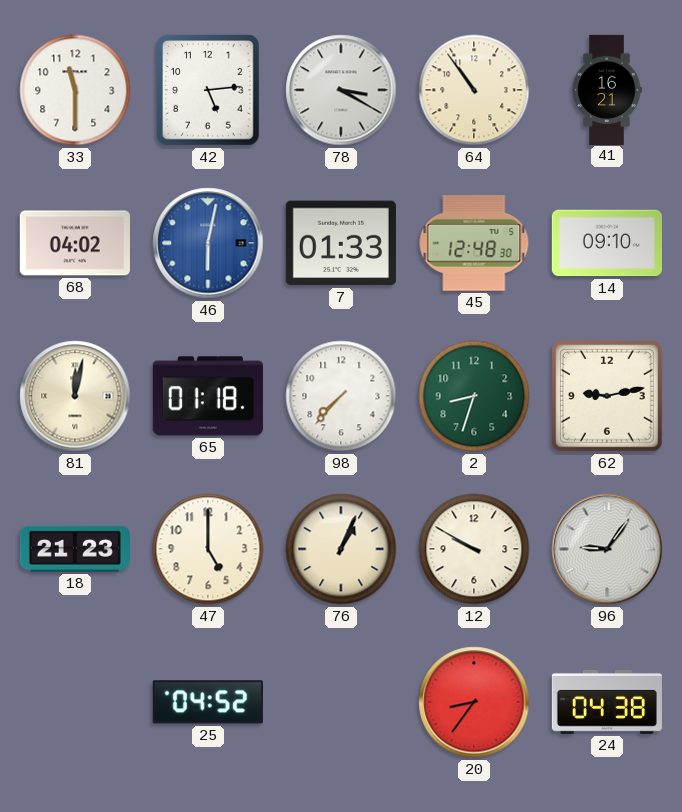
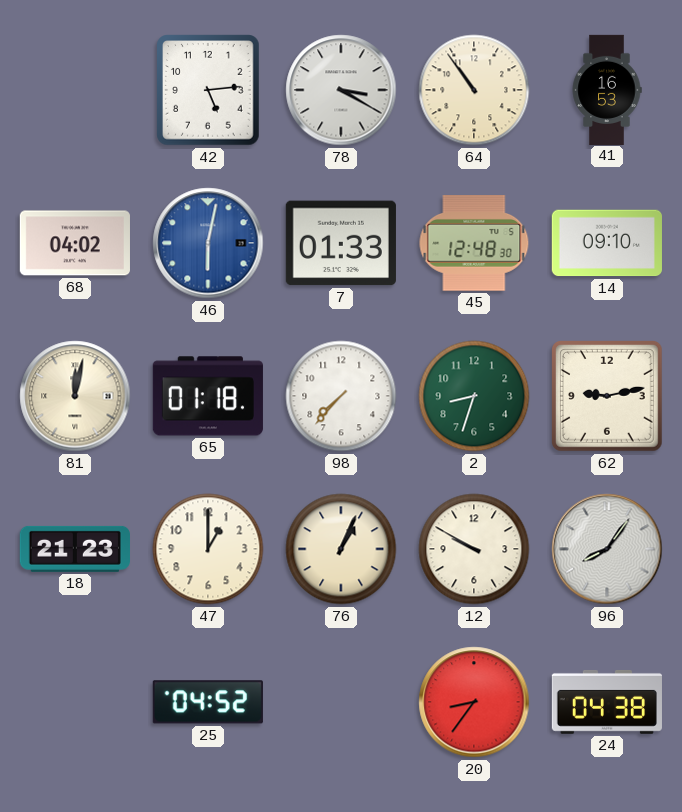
33: 11:30 -> none (75, 90)
41: 16:21 -> 16:53 (607, 89)
47: 5:00 -> 1:00 (208, 549)
96: 9:06 -> 8:06 (607, 549)
